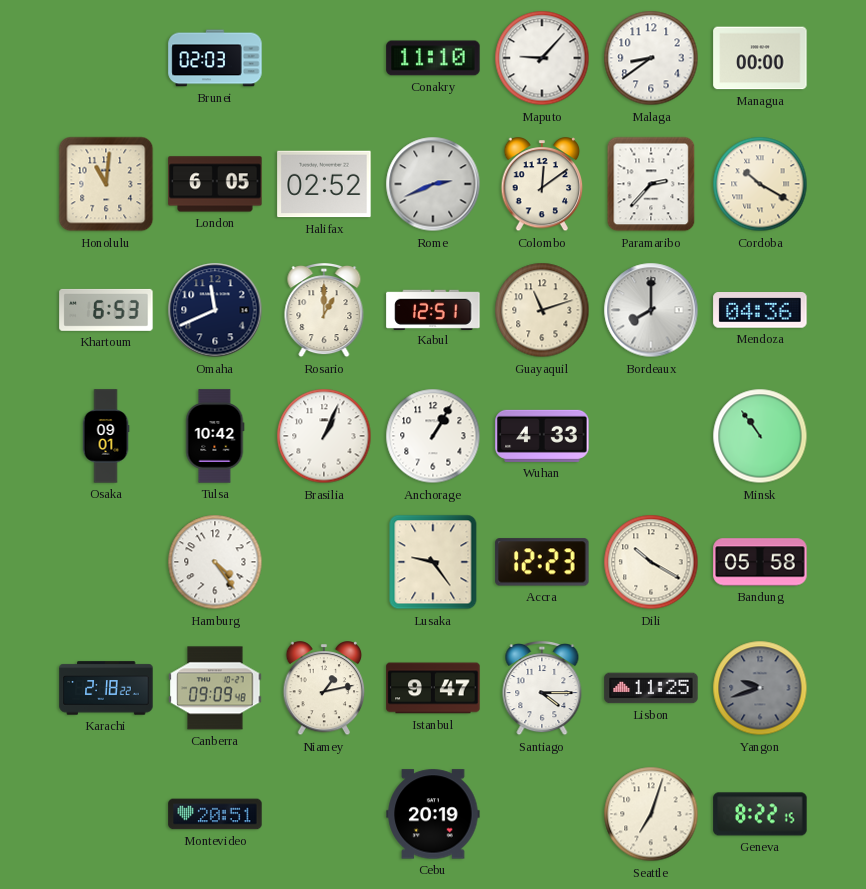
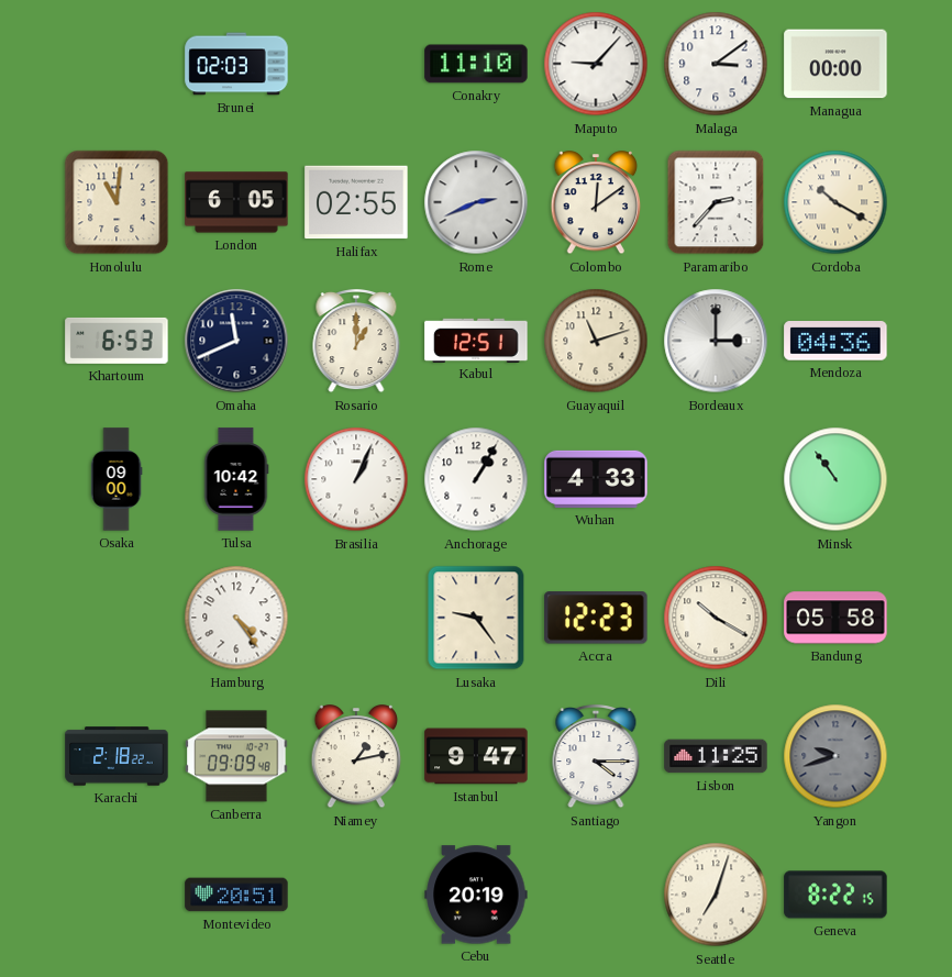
Malaga: 8:39 -> 3:09 (716, 64)
Halifax: 02:52 -> 02:55 (356, 202)
Bordeaux: 8:00 -> 3:00 (716, 341)
Osaka: 09:01 -> 09:00 (117, 479)
